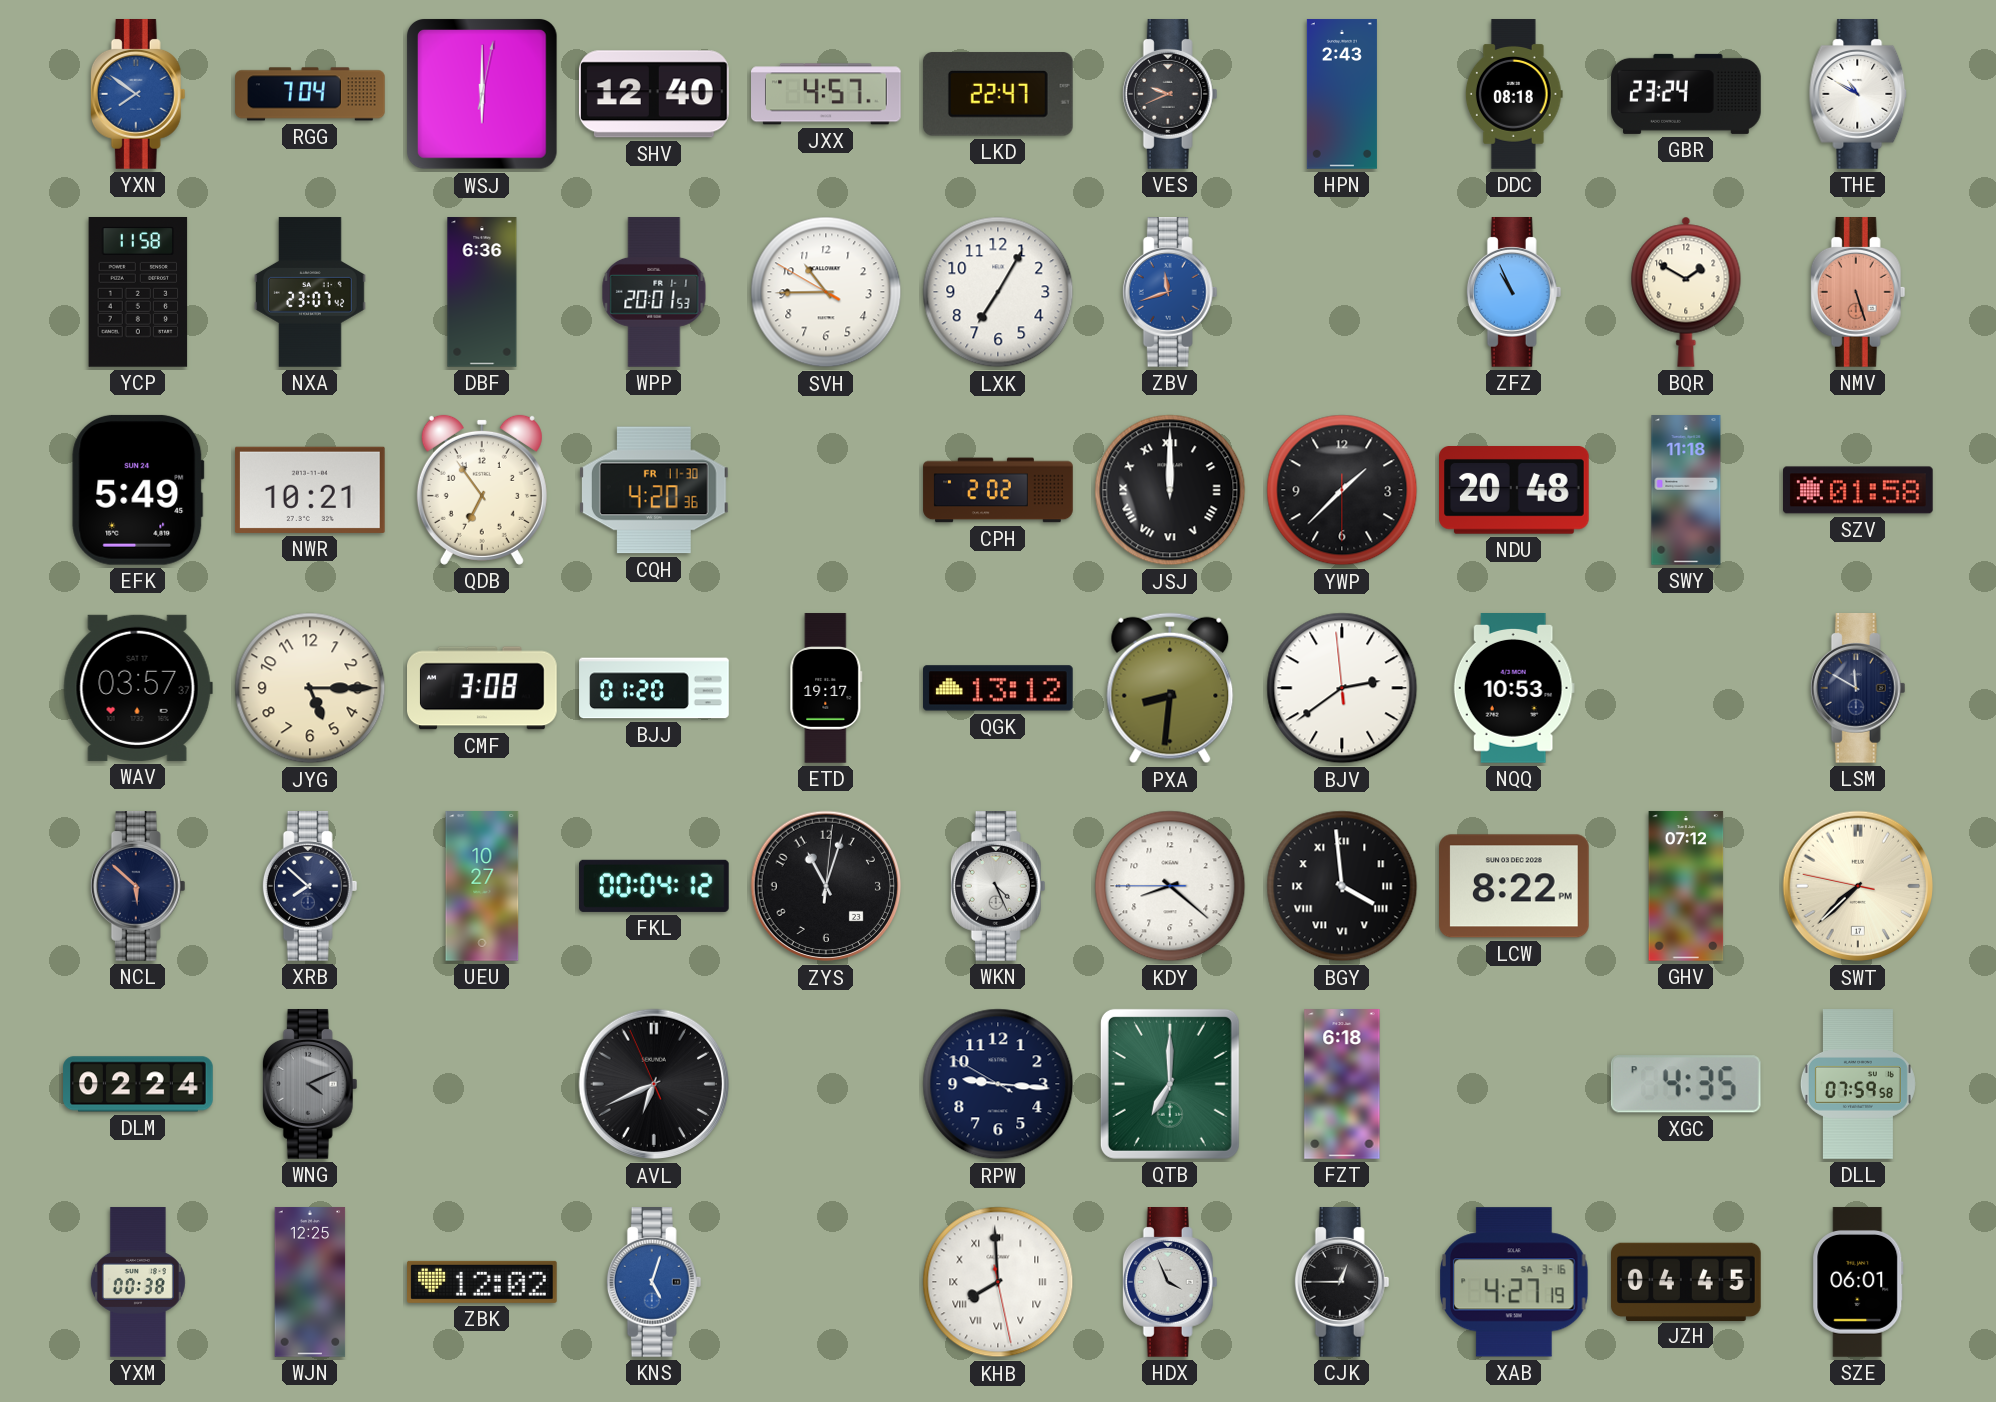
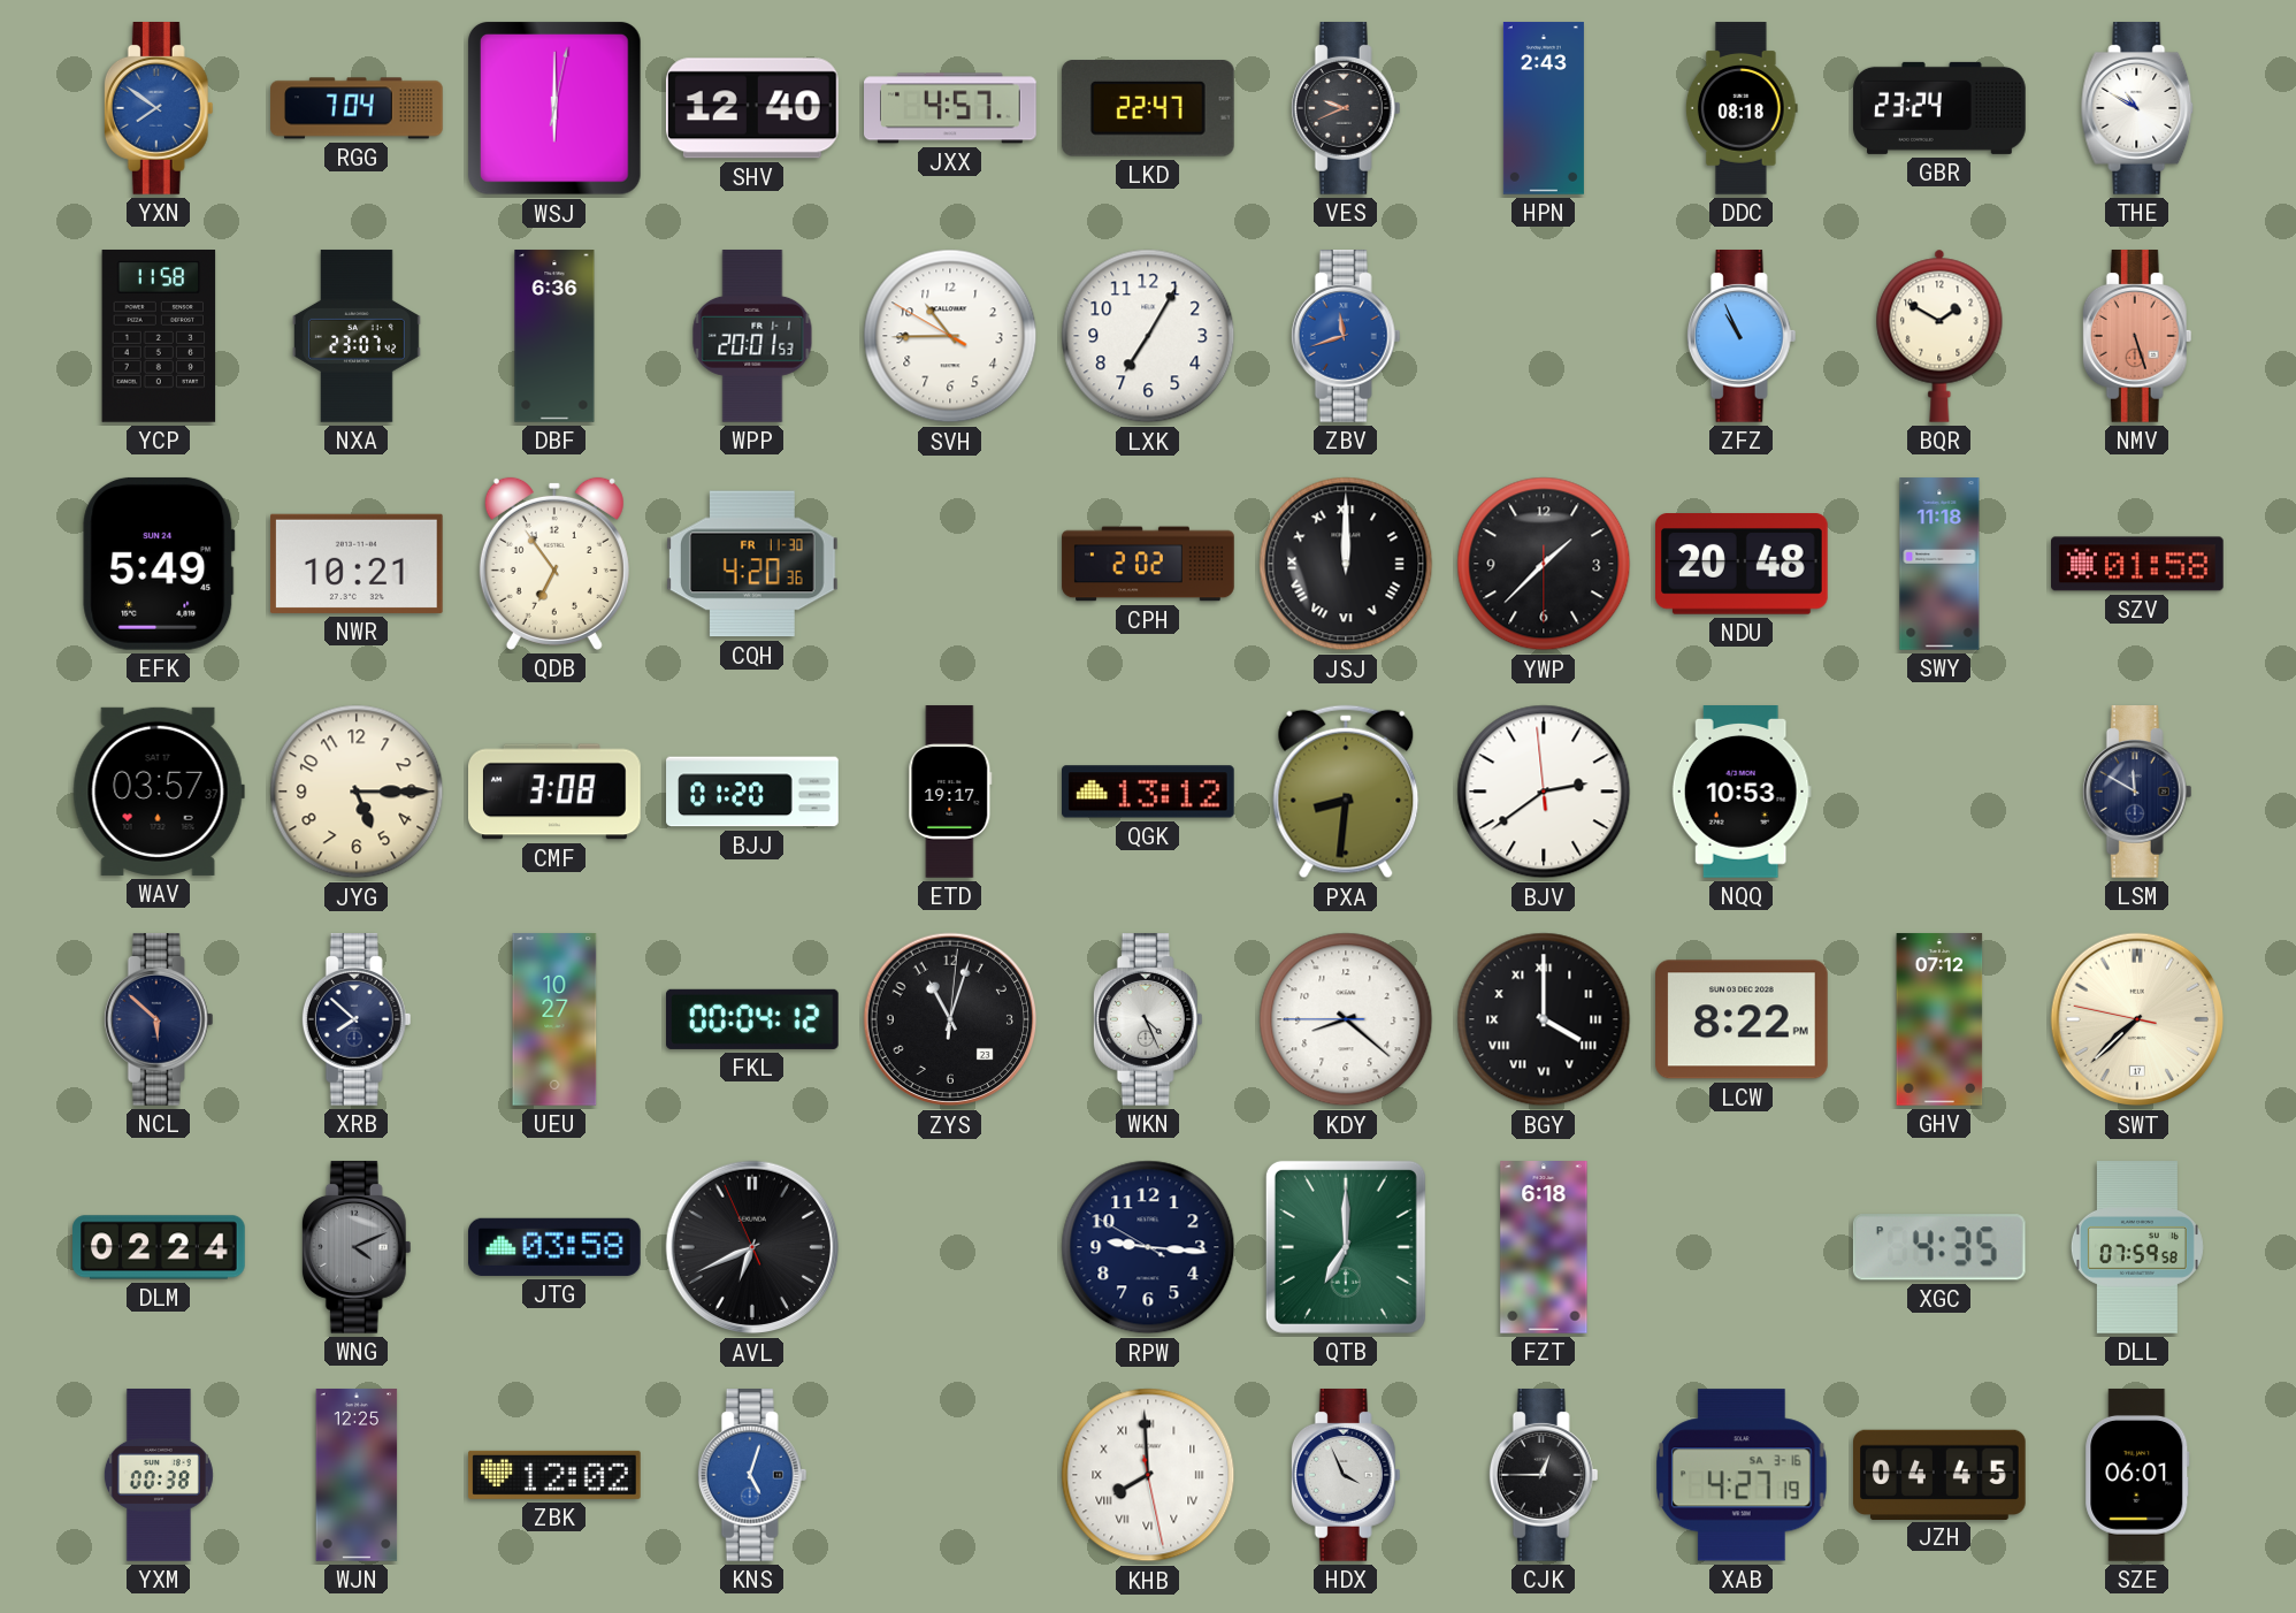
BGY: 3:59 -> 4:00 (1544, 1019)
JTG: none -> 03:58 (556, 1247)
